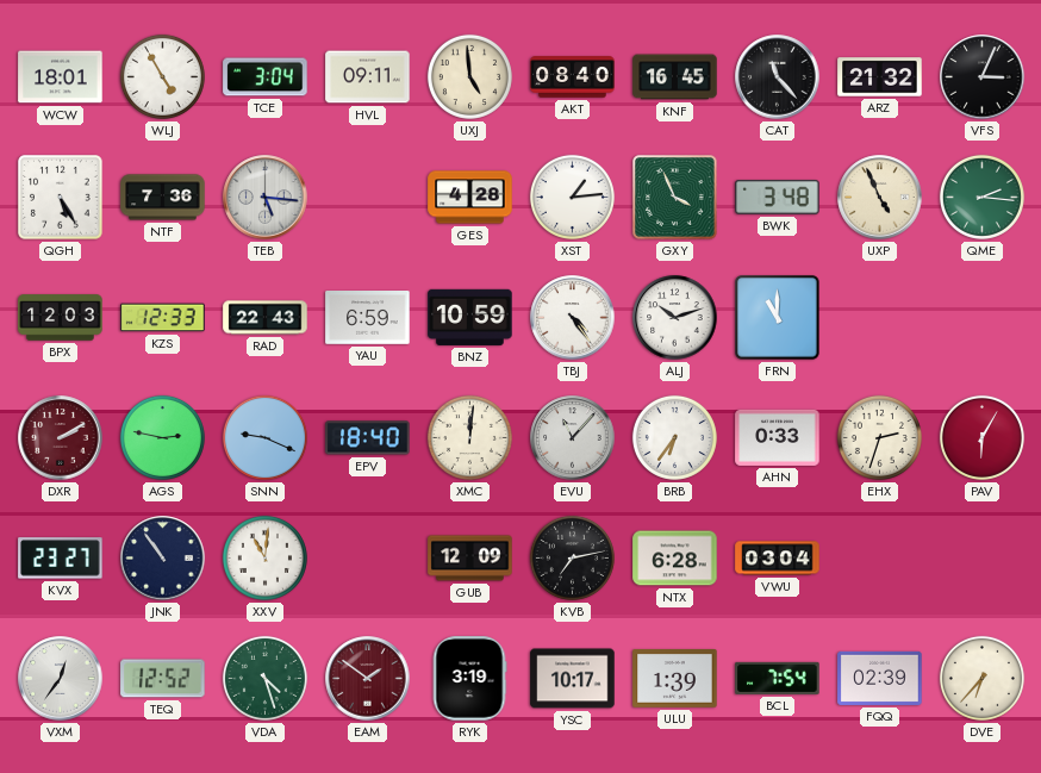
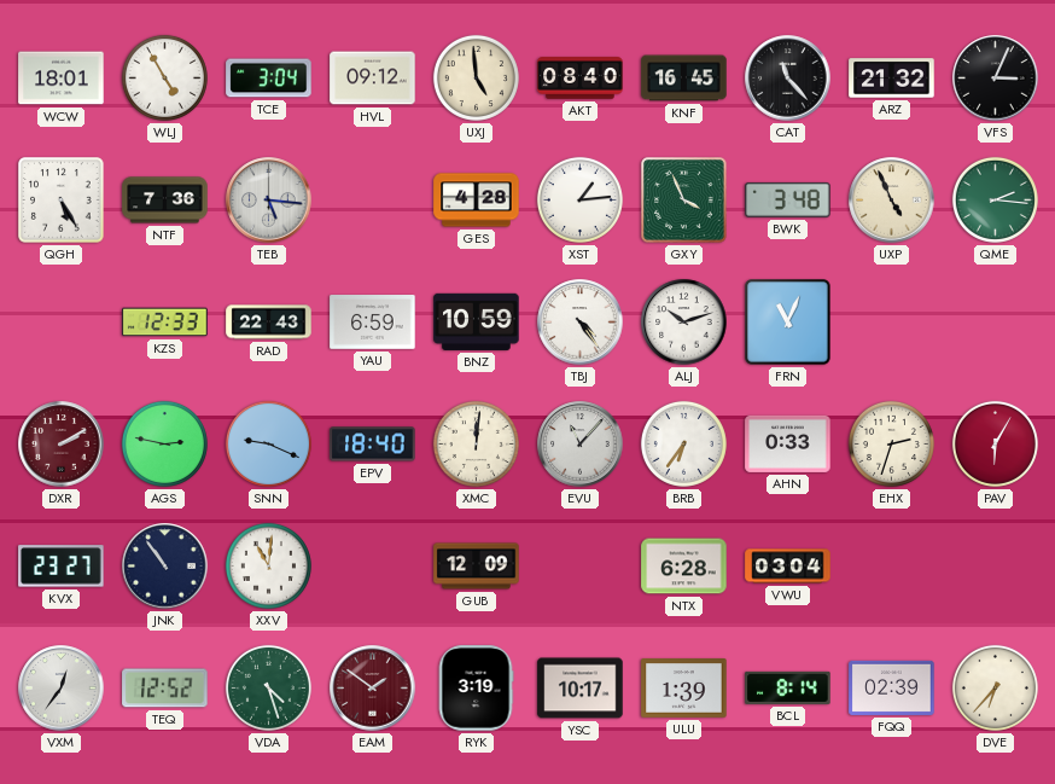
HVL: 09:11 -> 09:12 (373, 79)
BPX: 12:03 -> none (61, 318)
FRN: 11:00 -> 11:04 (788, 323)
KVB: 7:13 -> none (572, 557)
BCL: 7:54 -> 8:14 (788, 687)
